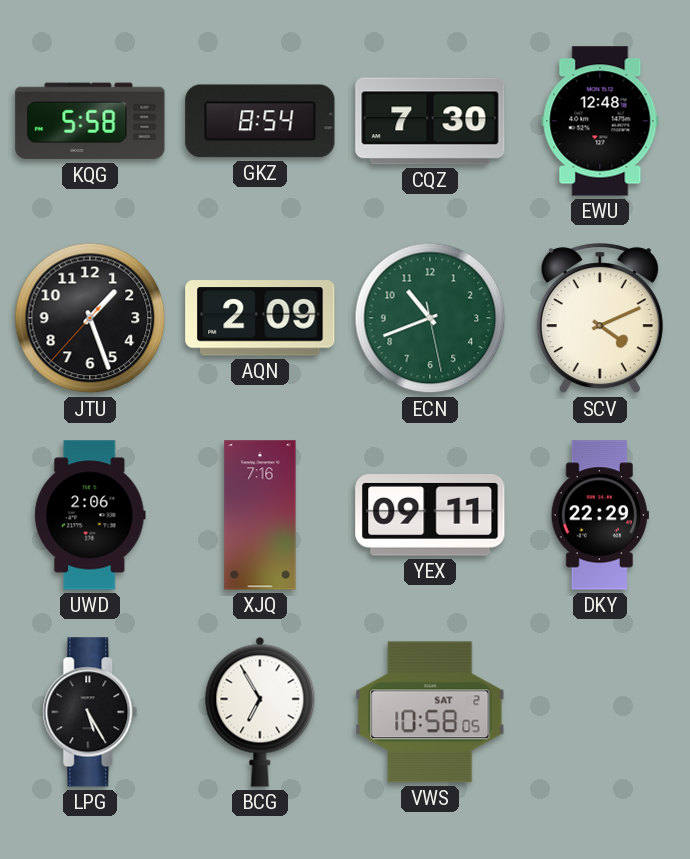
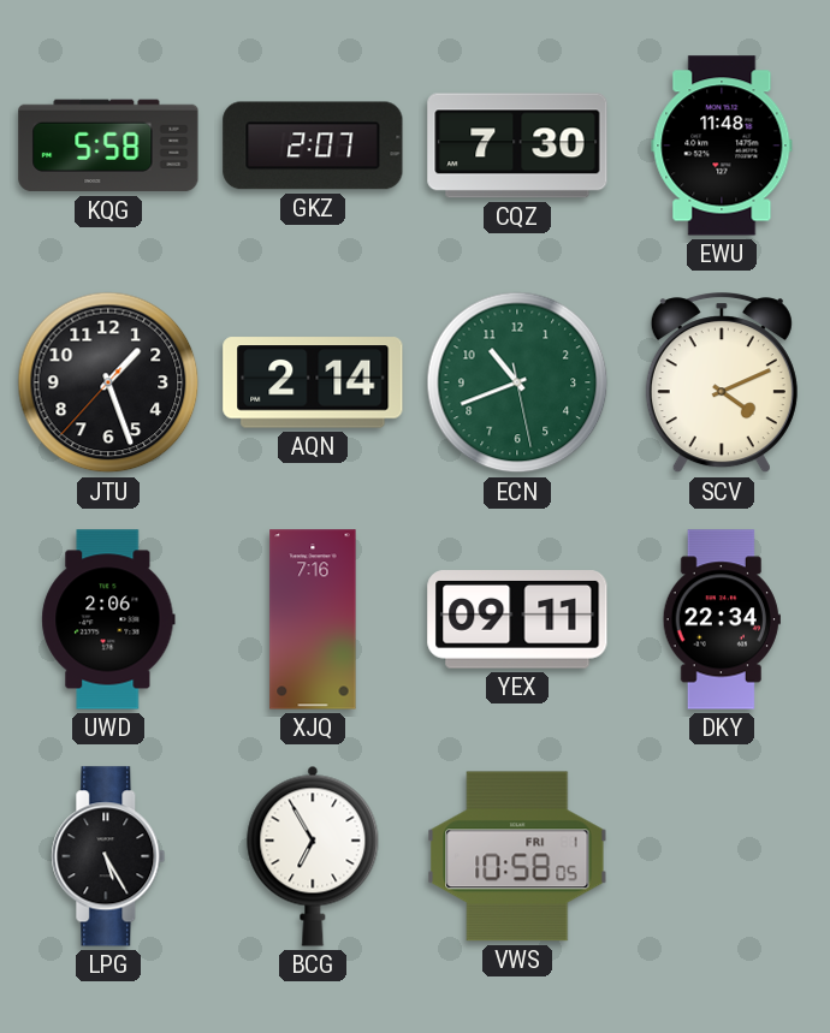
GKZ: 8:54 -> 2:07 (313, 146)
EWU: 12:48 -> 11:48 (722, 146)
AQN: 2:09 -> 2:14 (313, 382)
DKY: 22:29 -> 22:34 (722, 619)
VWS date: SAT 2 -> FRI 1 (517, 856)
